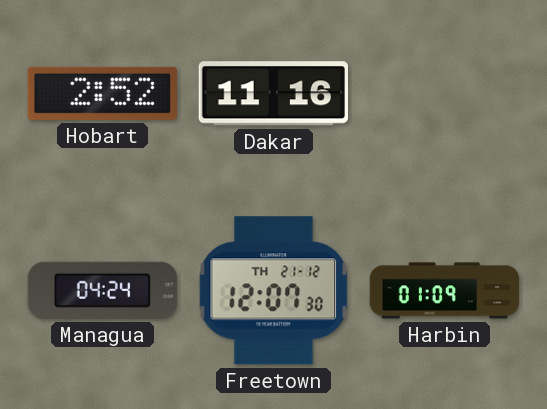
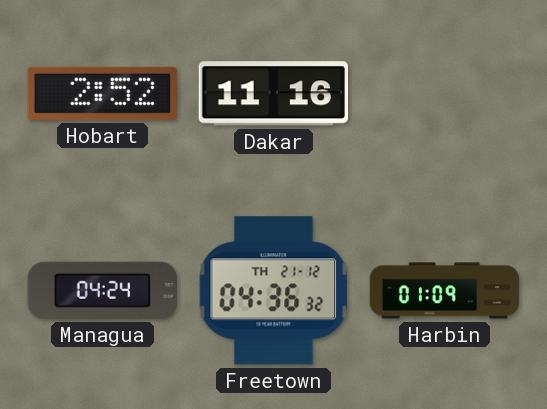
Freetown: 12:07 -> 04:36 (274, 291)
